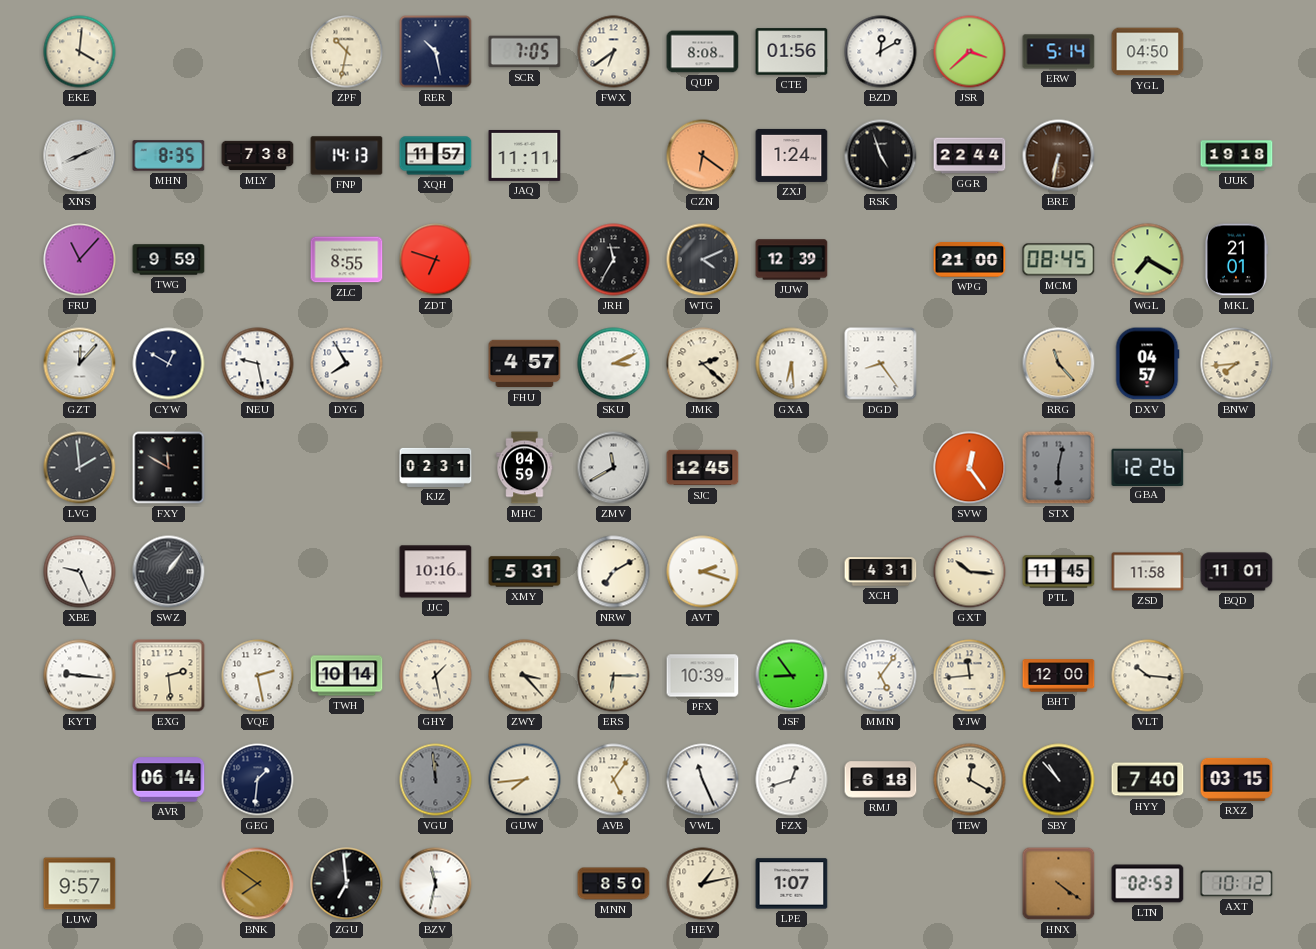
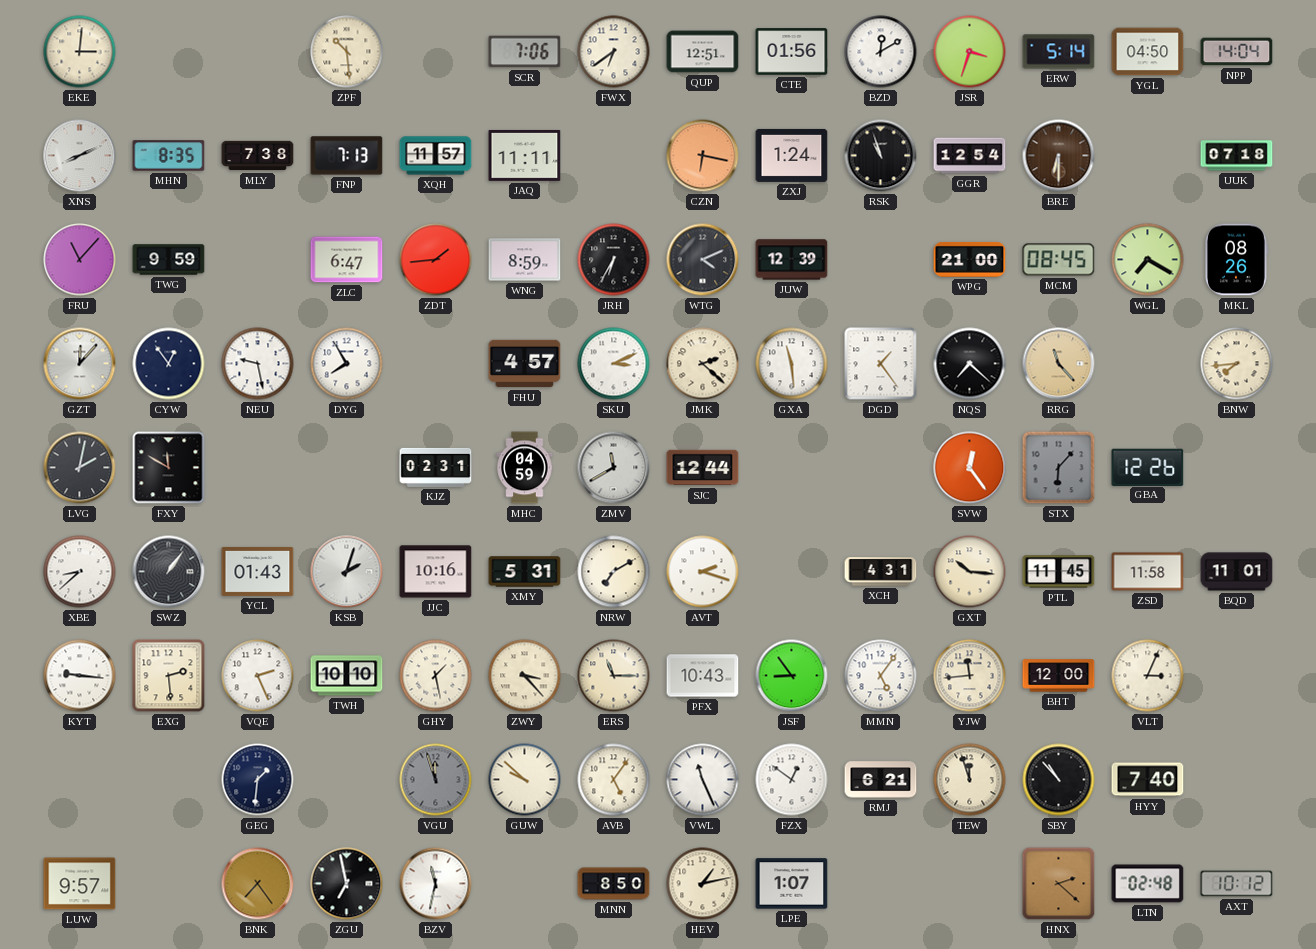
EKE: 4:01 -> 3:01 (80, 52)
ZPF: 10:32 -> 10:29 (347, 52)
RER: 10:28 -> none (436, 52)
SCR: 7:05 -> 7:06 (525, 52)
QUP: 8:08 -> 12:51 (703, 52)
JSR: 3:38 -> 3:33 (970, 52)
NPP: none -> 14:04 (1237, 52)
FNP: 14:13 -> 7:13 (347, 156)
CZN: 6:21 -> 6:17 (703, 156)
RSK: 4:57 -> 10:57 (881, 156)
GGR: 22:44 -> 12:54 (970, 156)
BRE: 6:32 -> 6:30 (1059, 156)
UUK: 19:18 -> 07:18 (1237, 156)
ZLC: 8:55 -> 6:47 (347, 260)
ZDT: 6:48 -> 1:44 (436, 260)
WNG: none -> 8:59 (525, 260)
JRH: 11:35 -> 6:35 (614, 260)
MKL: 21:01 -> 08:26 (1236, 260)
CYW: 12:50 -> 12:54 (169, 364)
GXA: 6:29 -> 11:29 (792, 364)
DGD: 8:24 -> 1:24 (881, 364)
NQS: none -> 7:22 (970, 364)
DXV: 04:57 -> none (1147, 364)
LVG: 1:59 -> 2:02 (80, 468)
SJC: 12:45 -> 12:44 (703, 468)
STX: 6:02 -> 6:07 (1059, 468)
XBE: 9:26 -> 8:38 (80, 572)
YCL: none -> 01:43 (258, 571)
KSB: none -> 2:03 (347, 572)
VQE: 2:28 -> 2:26 (258, 676)
TWH: 10:14 -> 10:10 (347, 676)
ERS: 6:15 -> 11:15 (614, 676)
PFX: 10:39 -> 10:43 (703, 676)
VLT: 10:16 -> 3:04 (1148, 676)
AVR: 06:14 -> none (169, 780)
VGU: 11:59 -> 11:57 (436, 780)
GUW: 7:44 -> 9:52 (525, 780)
FZX: 12:42 -> 12:51 (792, 780)
RMJ: 6:18 -> 6:21 (881, 780)
TEW: 12:20 -> 11:57 (970, 780)
RXZ: 03:15 -> none (1237, 779)
BNK: 7:51 -> 7:24 (258, 884)
ZGU: 6:59 -> 6:58 (347, 884)
HNX: 4:21 -> 2:22 (1059, 884)
LTN: 02:53 -> 02:48 (1148, 884)
